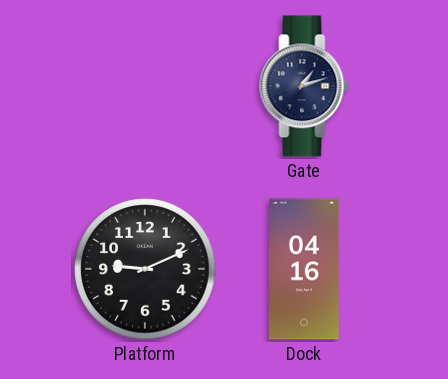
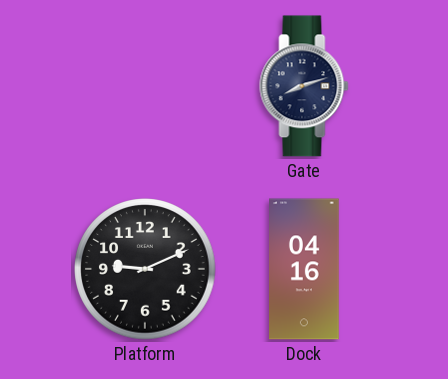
Gate: 1:12 -> 8:12 (304, 86)
